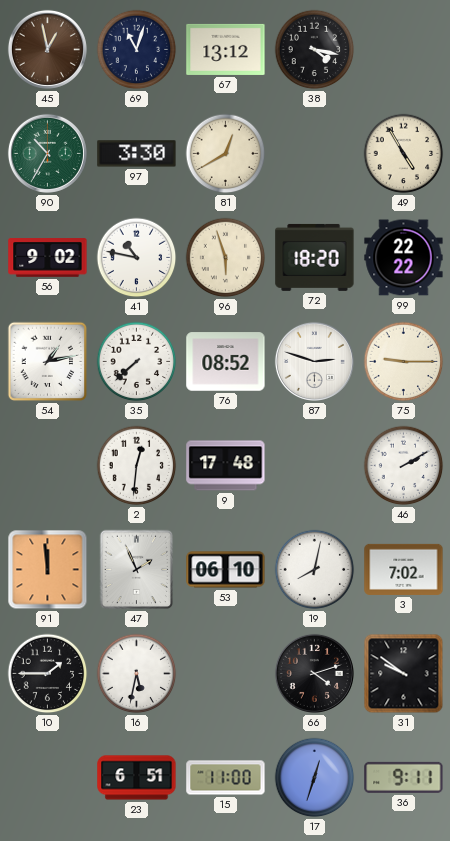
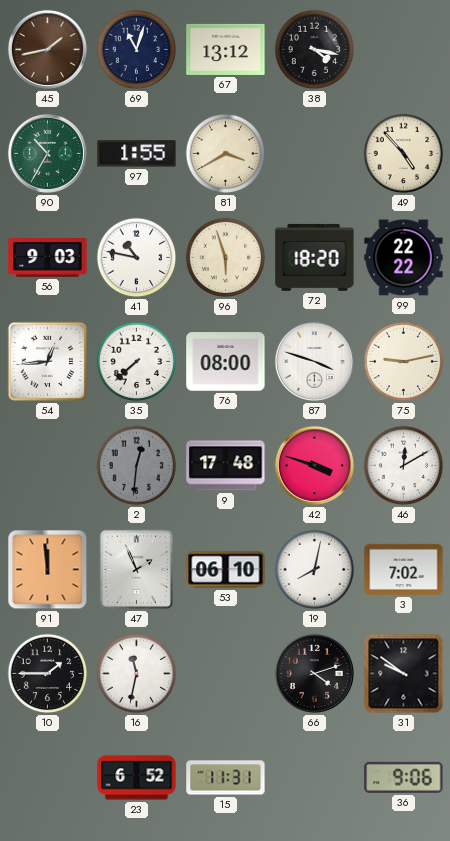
45: 12:58 -> 1:43 (47, 49)
97: 3:30 -> 1:55 (137, 154)
81: 12:40 -> 3:40 (226, 154)
49: 4:55 -> 4:53 (404, 154)
56: 9:02 -> 9:03 (48, 258)
54: 1:13 -> 12:44 (48, 362)
76: 08:52 -> 08:00 (226, 362)
87: 2:48 -> 3:48 (314, 361)
75: 9:15 -> 9:13 (404, 362)
2 dial: white -> grey (137, 466)
42: none -> 3:48 (314, 465)
46: 2:10 -> 12:10 (404, 466)
16: 5:32 -> 11:32 (137, 674)
23: 6:51 -> 6:52 (137, 778)
15: 11:00 -> 11:31 (226, 778)
17: 12:33 -> none (315, 778)
36: 9:11 -> 9:06 (404, 777)
